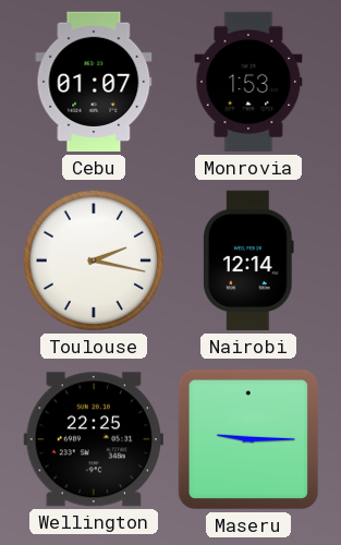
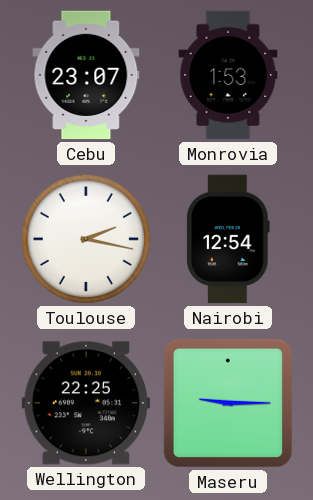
Cebu: 01:07 -> 23:07 (86, 75)
Nairobi: 12:14 -> 12:54 (228, 239)
